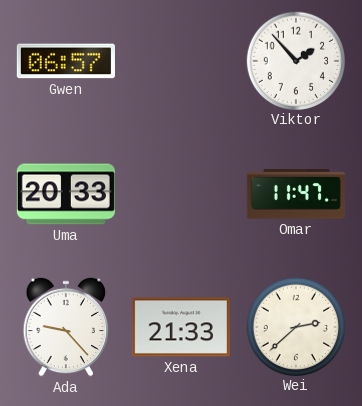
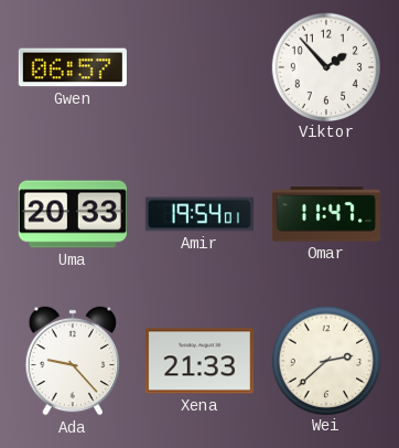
Amir: none -> 19:54 (199, 214)
